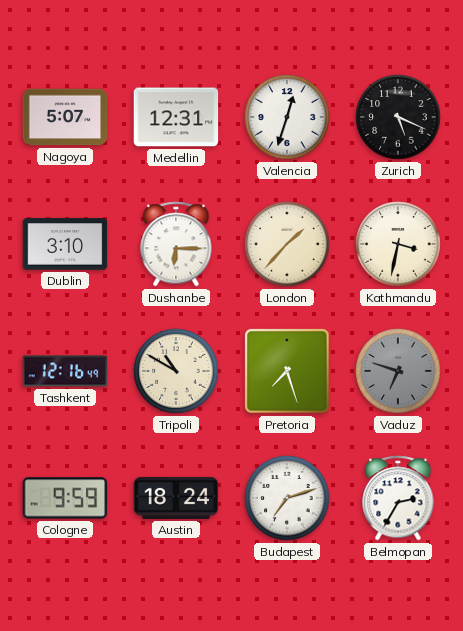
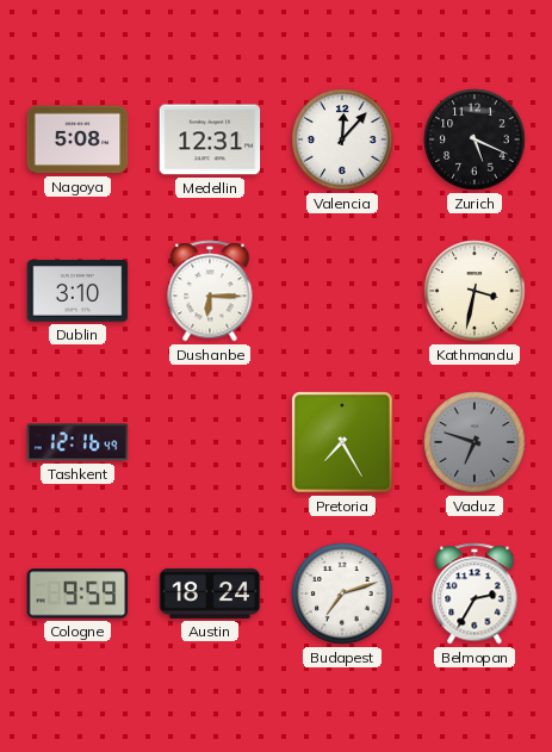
Nagoya: 5:07 -> 5:08 (77, 139)
Valencia: 12:33 -> 12:07 (342, 139)
London: 1:37 -> none (287, 244)
Tripoli: 10:50 -> none (176, 371)
Pretoria: 7:27 -> 7:25 (342, 442)
